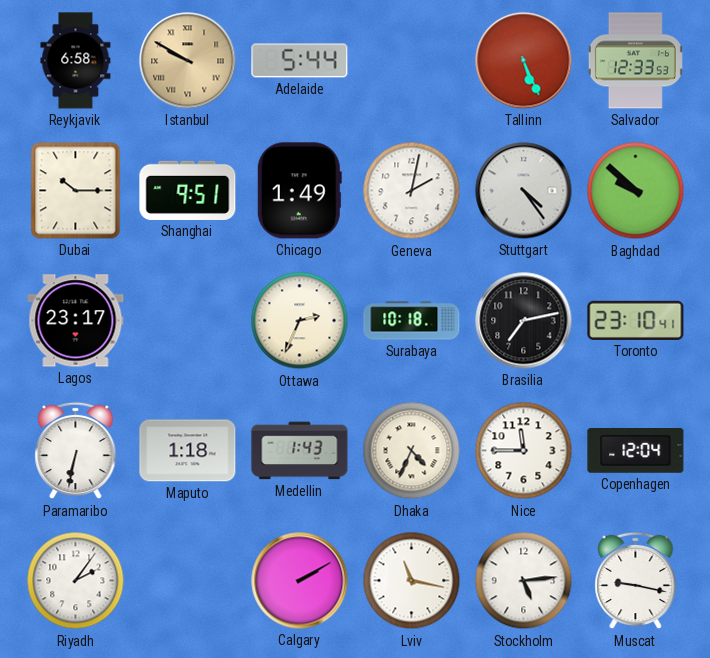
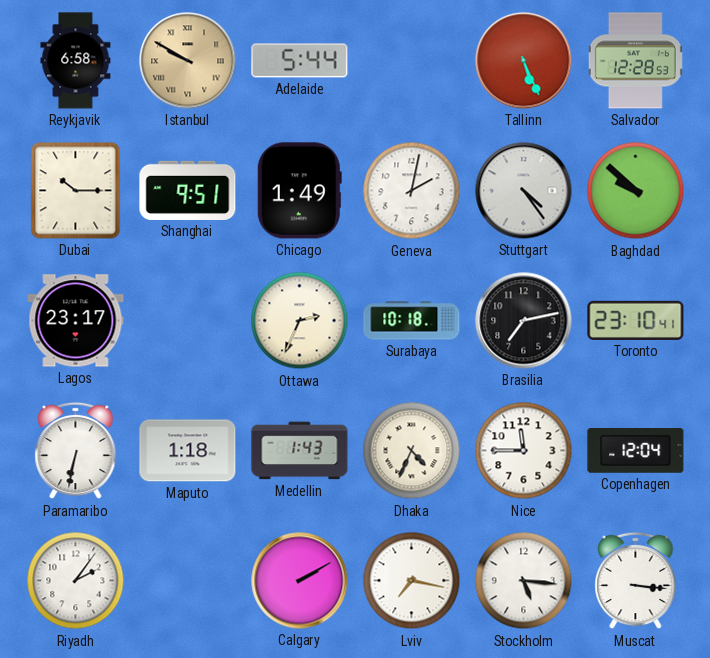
Salvador: 12:33 -> 12:28 (635, 61)
Lviv: 11:17 -> 7:17 (412, 581)
Stockholm: 5:14 -> 5:16 (524, 581)
Muscat: 9:17 -> 3:16 (636, 581)
